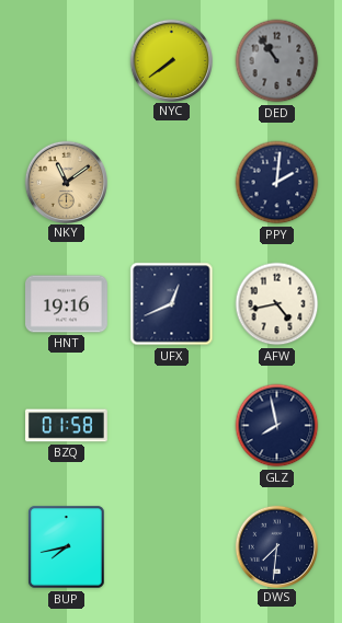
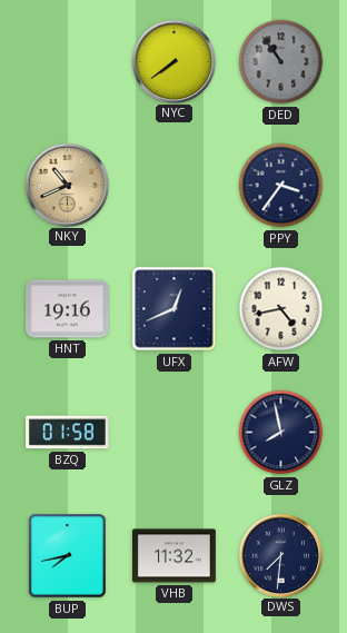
NKY: 11:09 -> 10:41 (67, 185)
PPY: 2:01 -> 3:36 (281, 186)
VHB: none -> 11:32 (175, 556)
